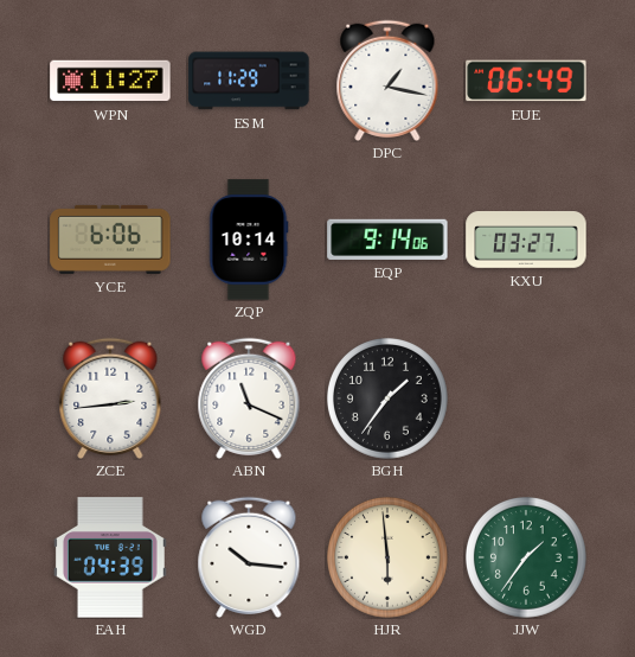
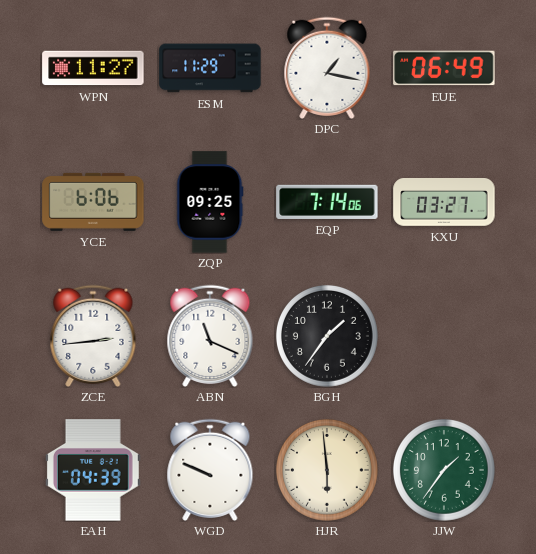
ZQP: 10:14 -> 09:25 (210, 202)
EQP: 9:14 -> 7:14 (327, 202)
WGD: 10:16 -> 9:49 (210, 470)
